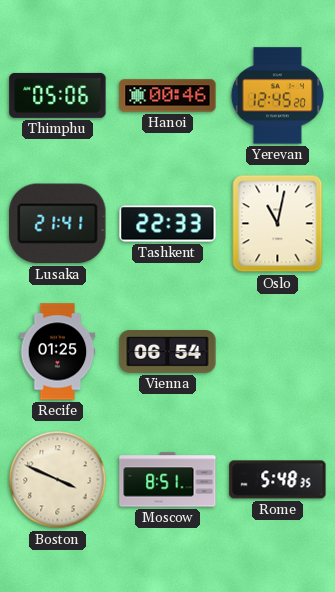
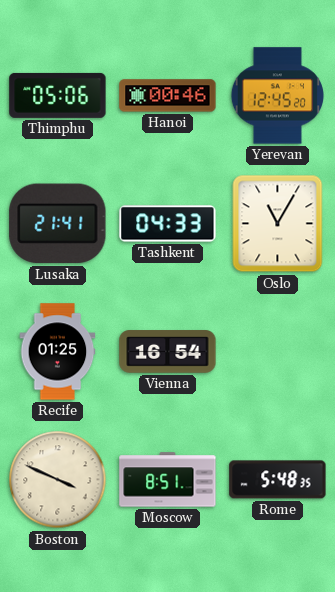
Tashkent: 22:33 -> 04:33 (168, 224)
Oslo: 11:02 -> 11:05 (278, 224)
Vienna: 06:54 -> 16:54 (168, 352)
